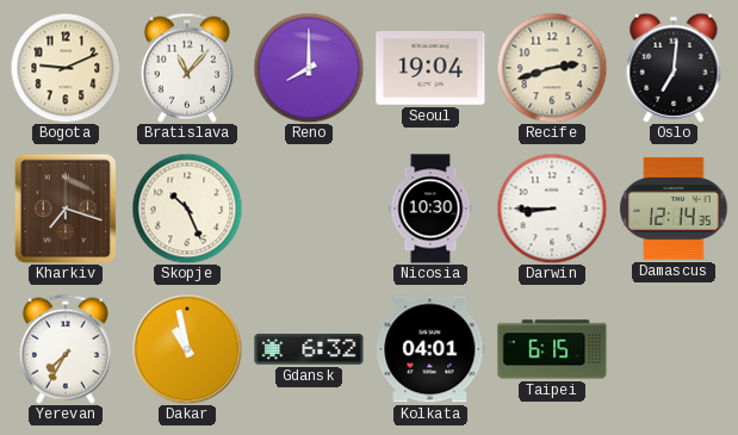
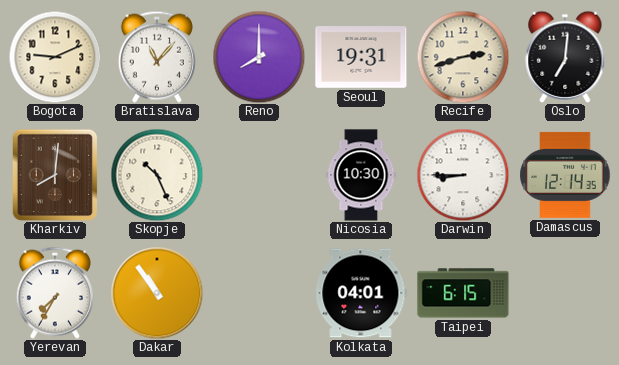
Seoul: 19:04 -> 19:31 (361, 57)
Kharkiv: 7:18 -> 8:01 (55, 175)
Dakar: 10:58 -> 10:54 (157, 293)
Gdansk: 6:32 -> none (309, 349)
